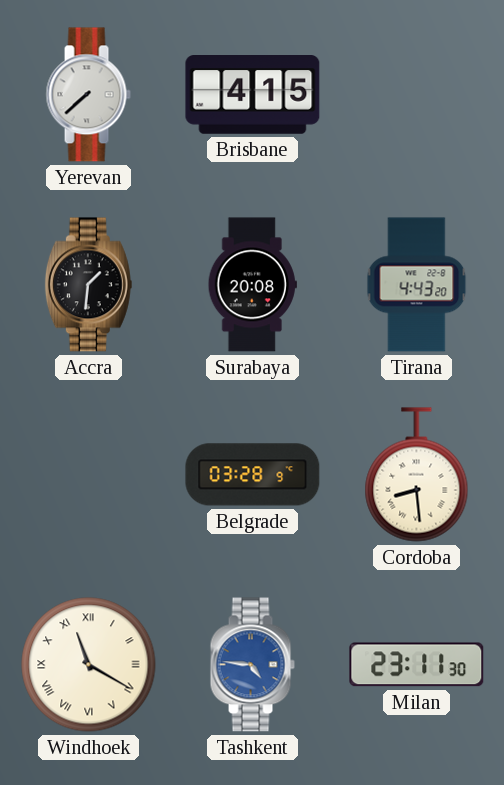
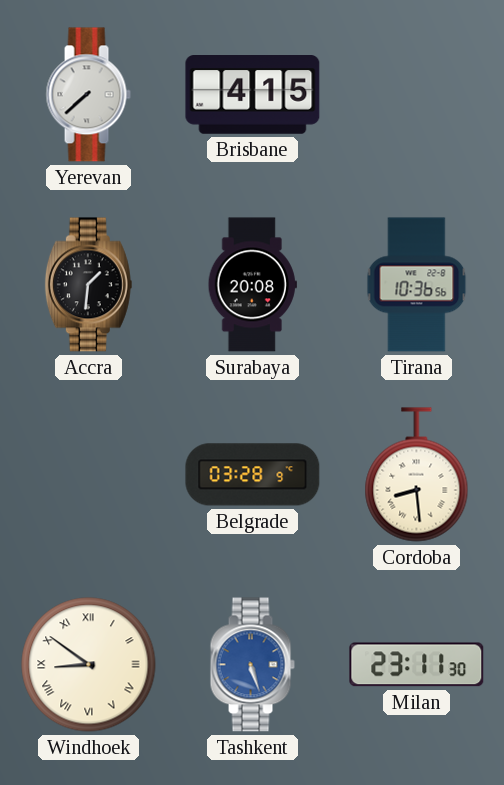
Tirana: 4:43 -> 10:36 (417, 285)
Windhoek: 11:20 -> 8:51 (89, 665)
Tashkent: 4:46 -> 5:27 (252, 665)
